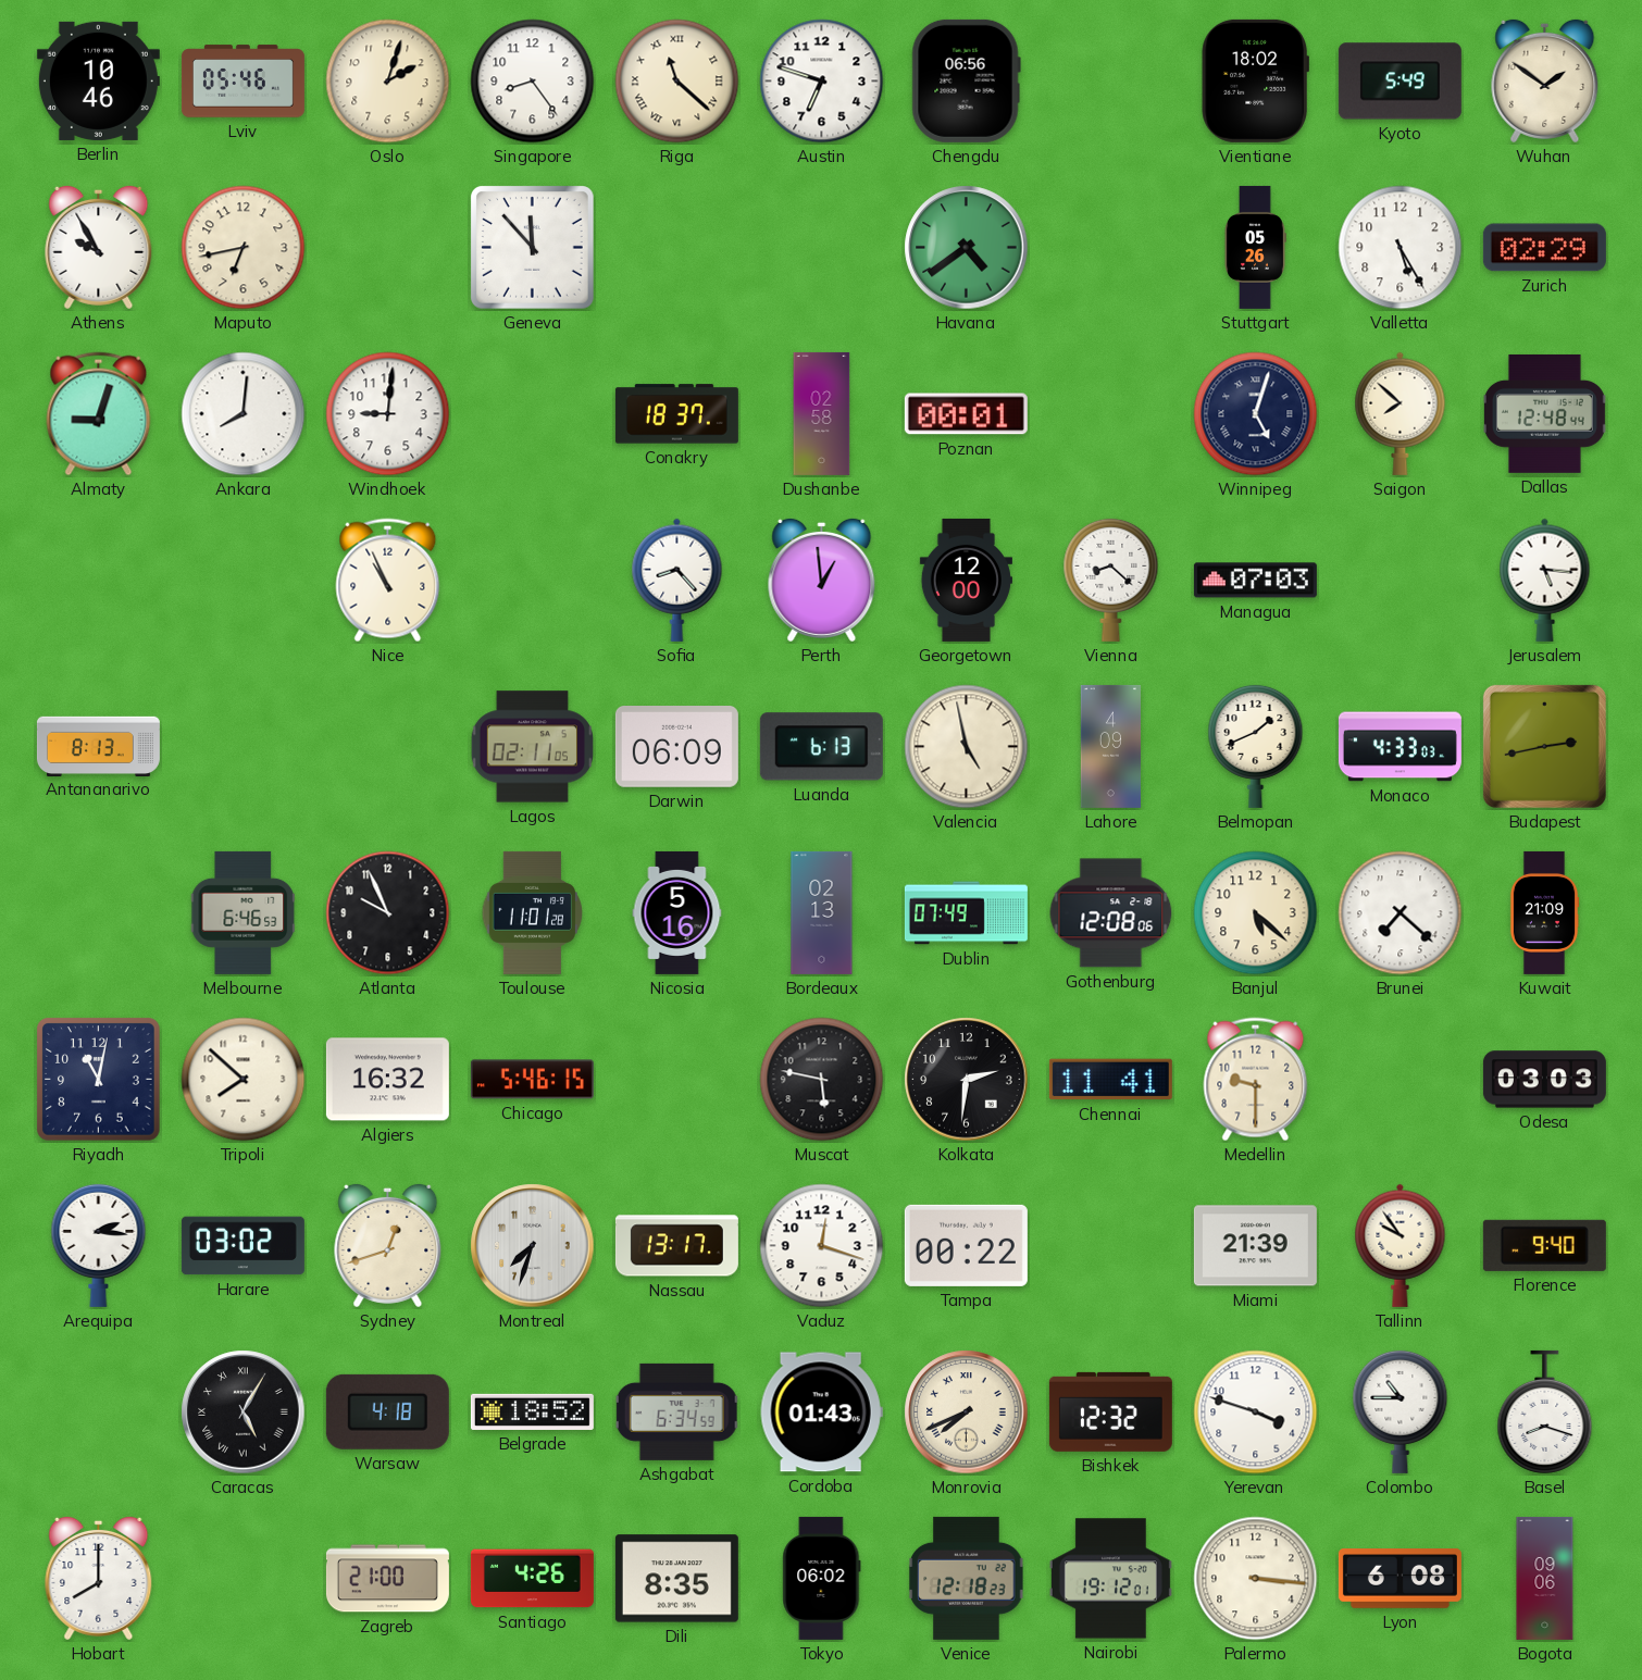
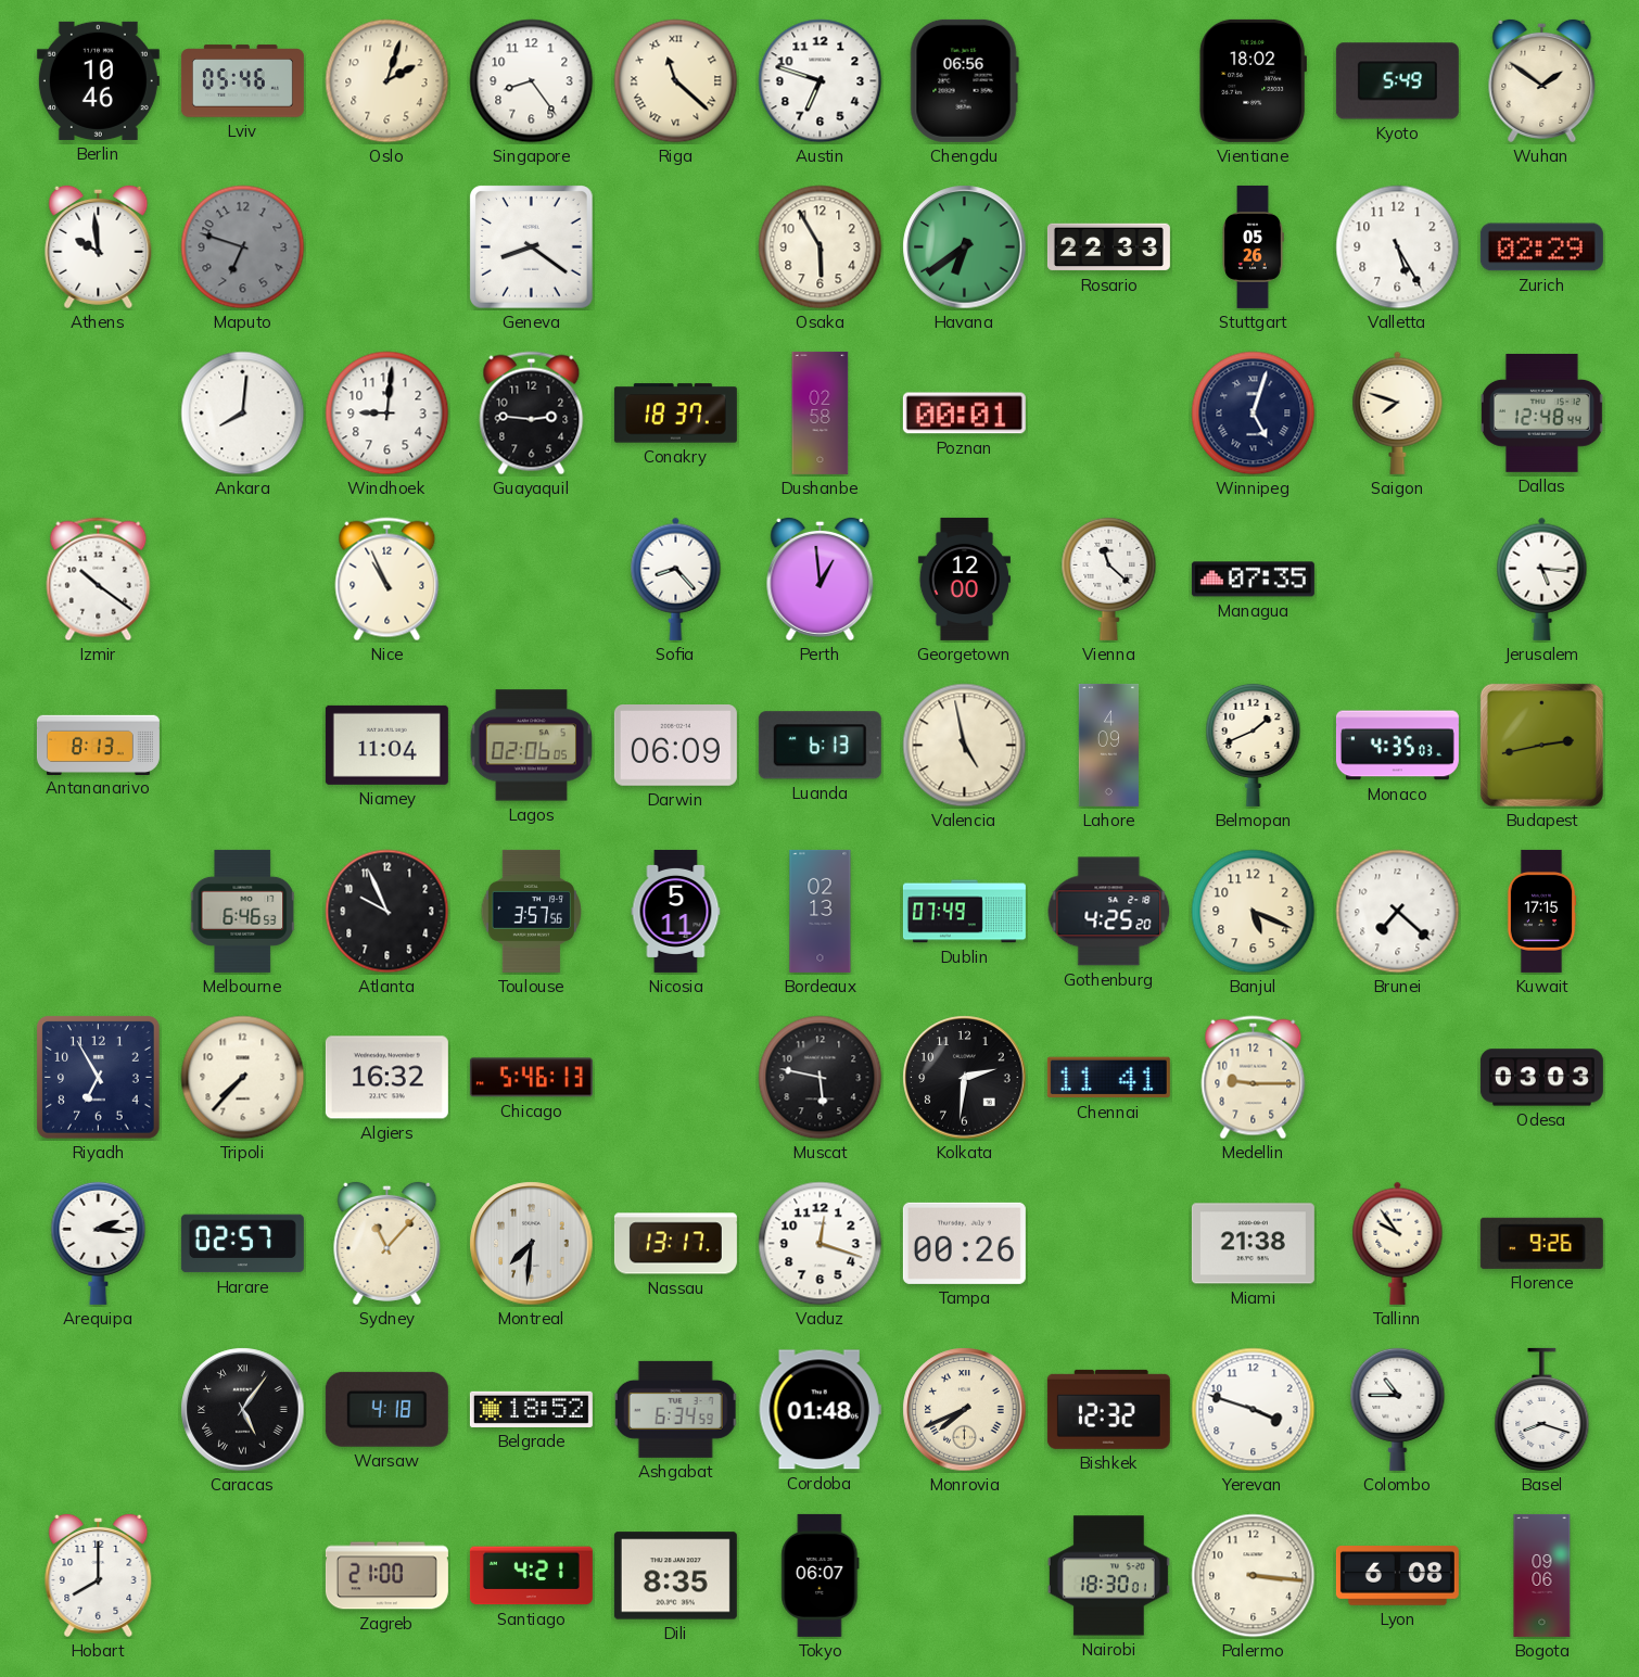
Athens: 9:55 -> 9:59 (99, 246)
Maputo: 6:43 -> 6:48 (243, 247)
Maputo dial: cream -> grey (243, 247)
Geneva: 11:53 -> 8:21 (532, 247)
Osaka: none -> 5:55 (821, 247)
Havana: 4:39 -> 6:39 (965, 247)
Rosario: none -> 22:33 (1108, 247)
Almaty: 9:03 -> none (99, 414)
Guayaquil: none -> 2:46 (532, 414)
Saigon: 7:52 -> 7:48 (1398, 412)
Izmir: none -> 10:21 (99, 580)
Vienna: 8:22 -> 11:22 (1109, 579)
Managua: 07:03 -> 07:35 (1253, 580)
Niamey: none -> 11:04 (386, 745)
Lagos: 02:11 -> 02:06 (531, 746)
Monaco: 4:33 -> 4:35 (1397, 746)
Toulouse: 11:01 -> 3:57 (531, 911)
Nicosia: 5:16 -> 5:11 (676, 911)
Gothenburg: 12:08 -> 4:25 (1109, 912)
Banjul: 5:22 -> 5:19 (1254, 912)
Kuwait: 21:09 -> 17:15 (1541, 911)
Riyadh: 11:02 -> 6:55 (99, 1078)
Tripoli: 7:52 -> 7:37 (243, 1078)
Chicago: 5:46:15 -> 5:46:13 (531, 1078)
Medellin: 9:30 -> 9:15 (1254, 1078)
Harare: 03:02 -> 02:57 (242, 1244)
Sydney: 12:42 -> 11:07 (387, 1243)
Montreal: 7:33 -> 7:31 (532, 1244)
Tampa: 00:22 -> 00:26 (964, 1243)
Miami: 21:39 -> 21:38 (1253, 1244)
Florence: 9:40 -> 9:26 (1541, 1243)
Caracas: 5:05 -> 5:06 (243, 1410)
Cordoba: 01:43 -> 01:48 (819, 1410)
Santiago: 4:26 -> 4:21 (531, 1576)
Tokyo: 06:02 -> 06:07 (821, 1575)
Venice: 12:18 -> none (967, 1578)
Nairobi: 19:12 -> 18:30 (1108, 1576)
